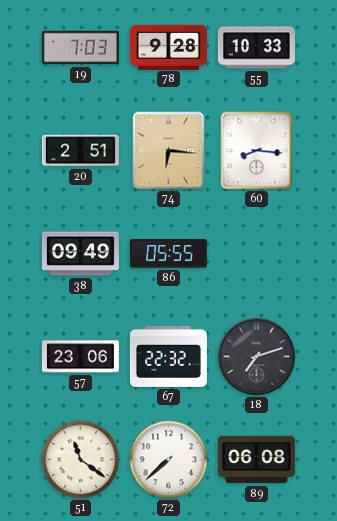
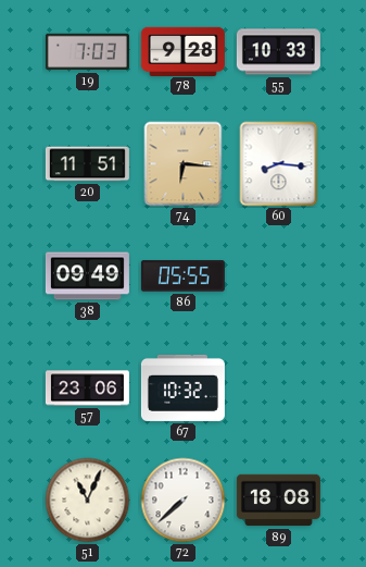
20: 2:51 -> 11:51 (87, 164)
67: 22:32 -> 10:32 (182, 387)
18: 7:12 -> none (257, 357)
51: 11:21 -> 11:04 (88, 501)
89: 06:08 -> 18:08 (278, 501)
